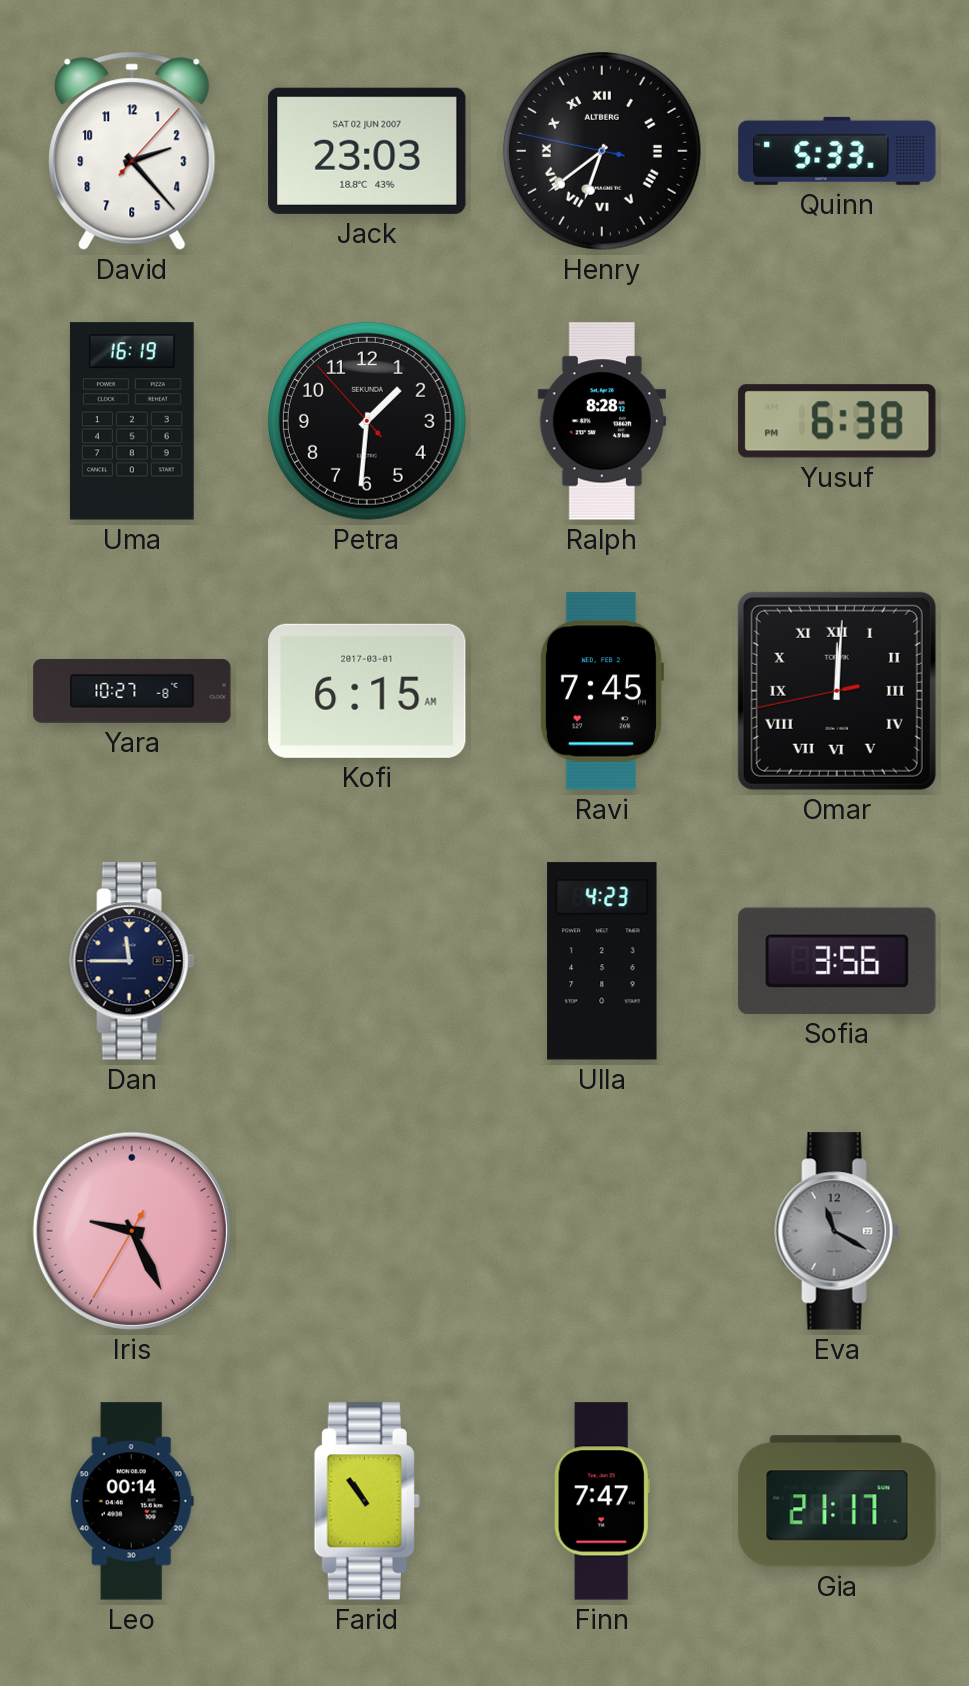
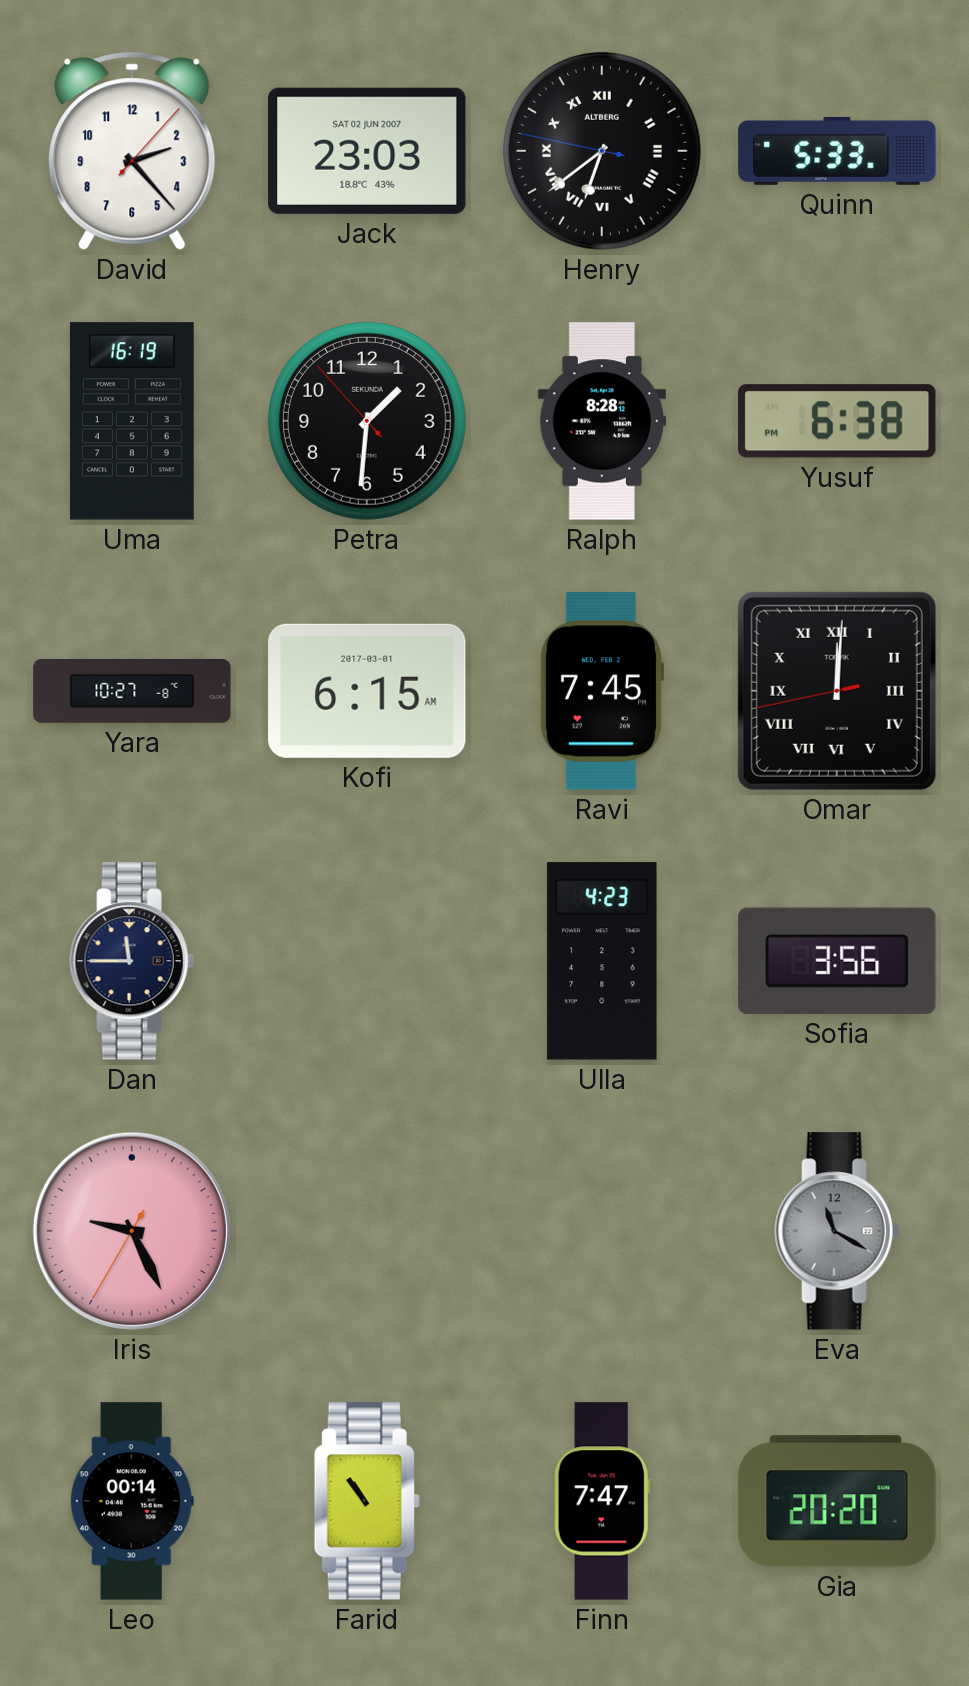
Gia: 21:17 -> 20:20 (837, 1501)
